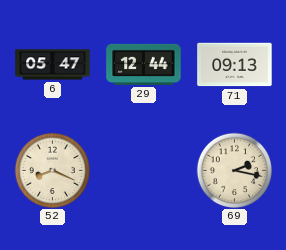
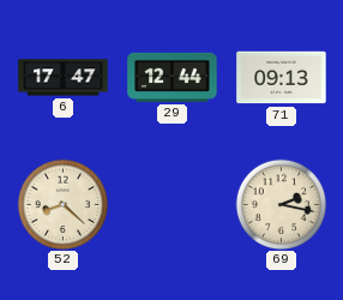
6: 05:47 -> 17:47 (64, 78)
52: 8:19 -> 8:22 (62, 204)
